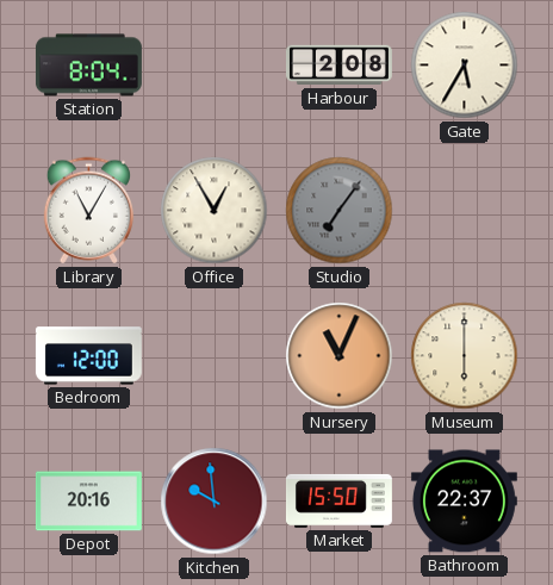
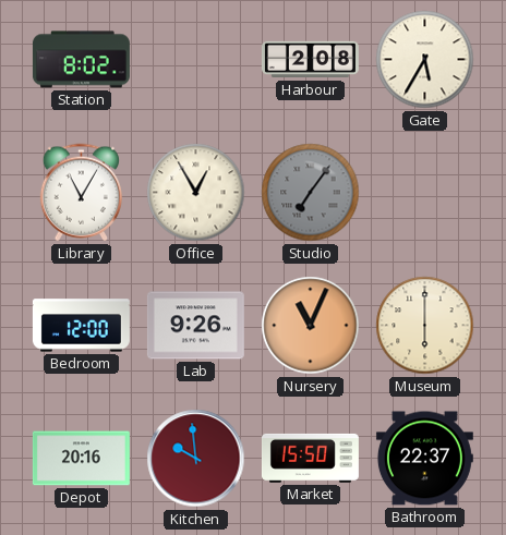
Station: 8:04 -> 8:02 (81, 60)
Lab: none -> 9:26 (195, 326)
